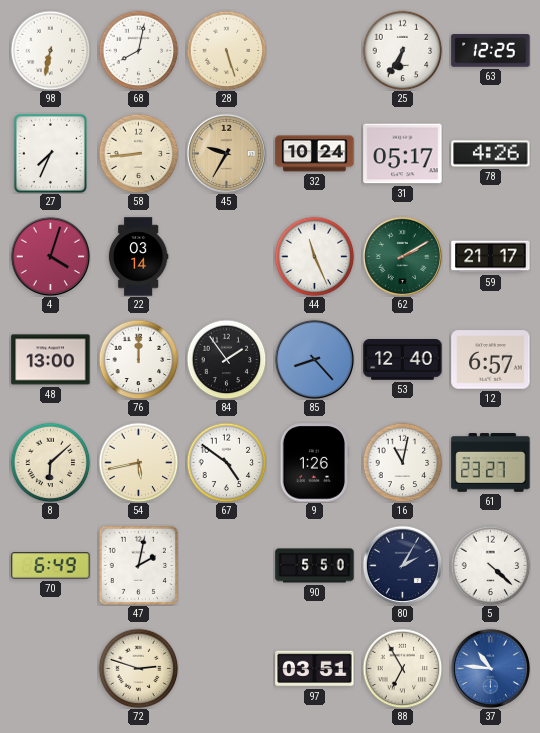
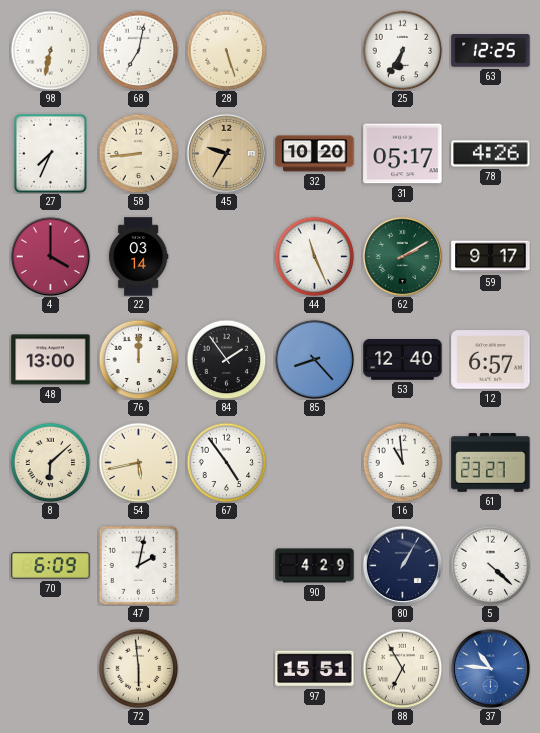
68: 8:02 -> 7:02 (138, 50)
32: 10:24 -> 10:20 (315, 154)
4: 4:03 -> 4:00 (50, 256)
59: 21:17 -> 9:17 (491, 257)
67: 4:51 -> 4:54 (226, 462)
9: 1:26 -> none (315, 463)
16: 11:02 -> 10:59 (402, 462)
70: 6:49 -> 6:09 (51, 566)
90: 5:50 -> 4:29 (315, 566)
80: 2:05 -> 1:05 (402, 565)
72: 2:48 -> 5:59 (138, 668)
97: 03:51 -> 15:51 (315, 669)
